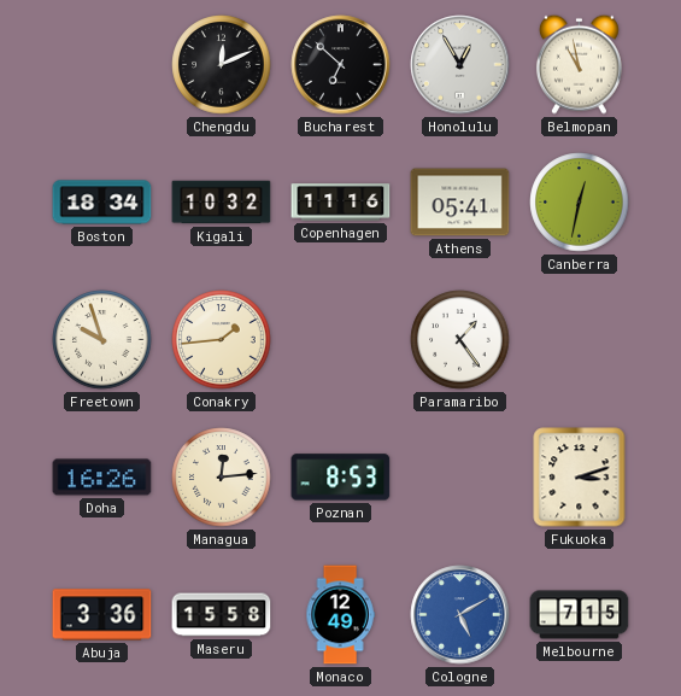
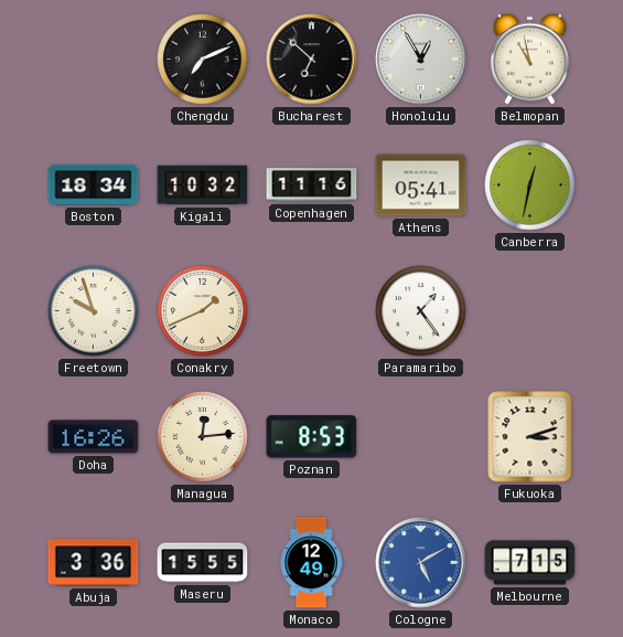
Chengdu: 12:11 -> 7:11 (203, 60)
Conakry: 1:44 -> 1:41 (203, 311)
Maseru: 15:58 -> 15:55 (203, 563)
